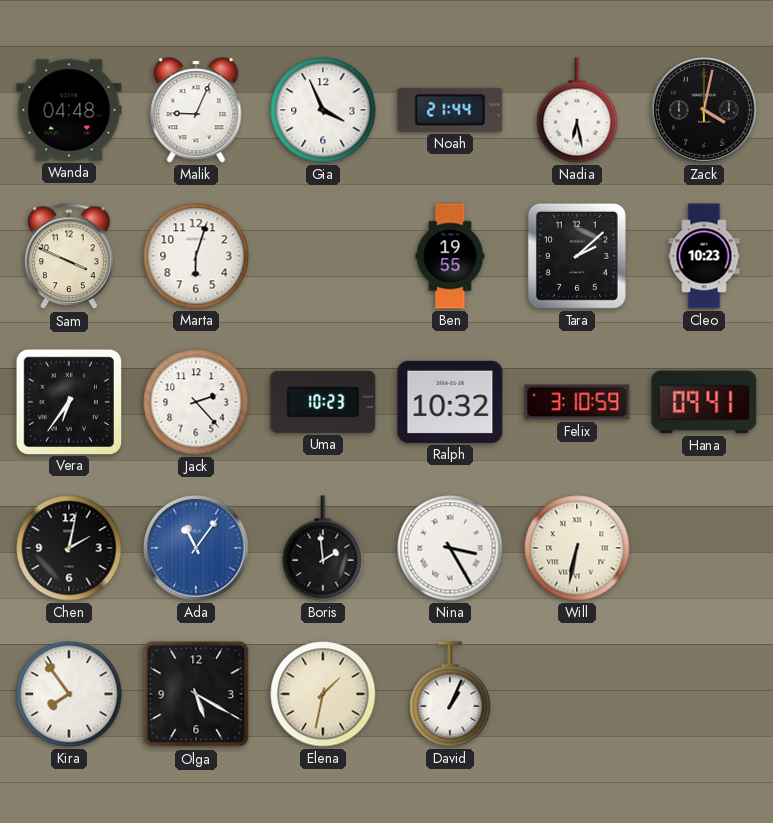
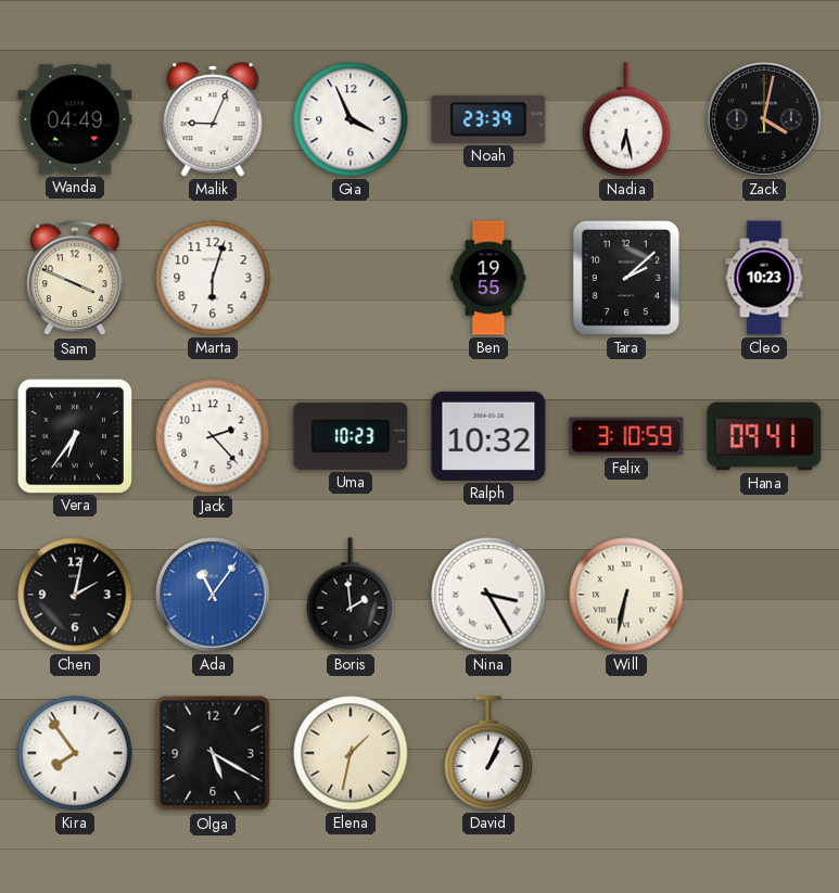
Wanda: 04:48 -> 04:49 (75, 119)
Noah: 21:44 -> 23:39 (488, 119)
